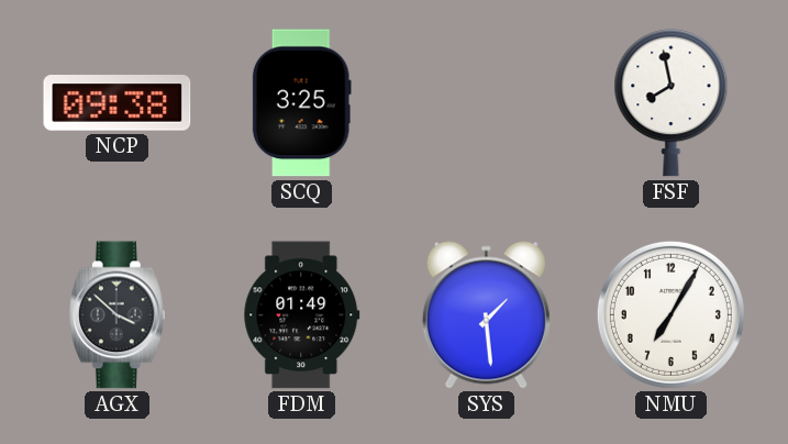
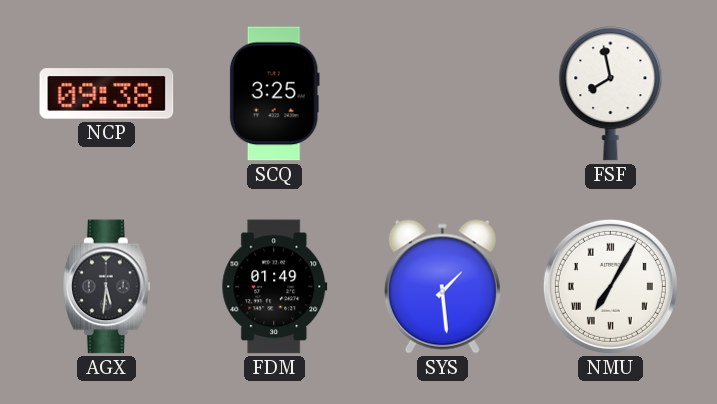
AGX: 3:52 -> 5:31 (106, 287)
NMU numerals: Arabic -> Roman (610, 286)
